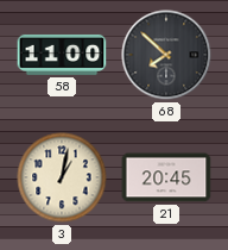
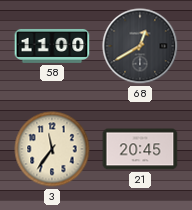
68: 7:52 -> 12:40 (140, 46)
3: 1:02 -> 11:36 (52, 149)
